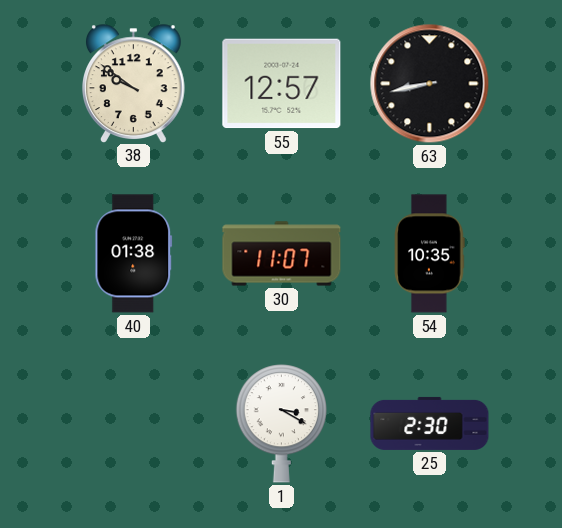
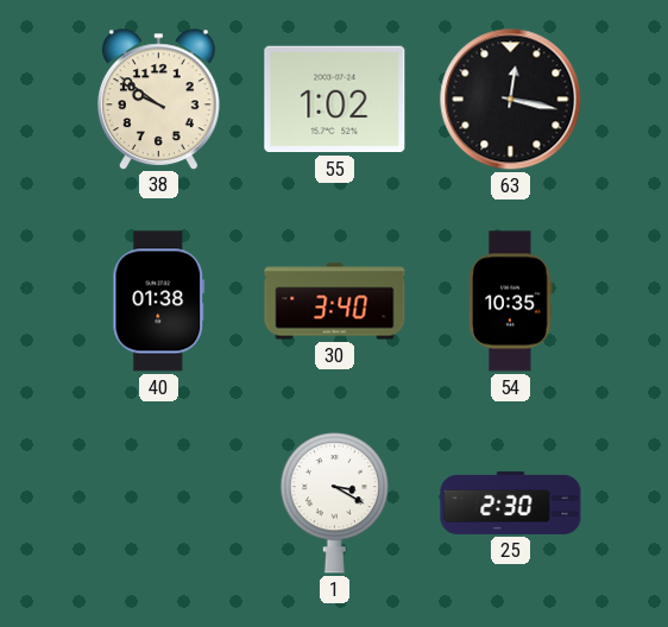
55: 12:57 -> 1:02 (335, 100)
63: 8:43 -> 12:17 (511, 100)
30: 11:07 -> 3:40 (335, 302)
